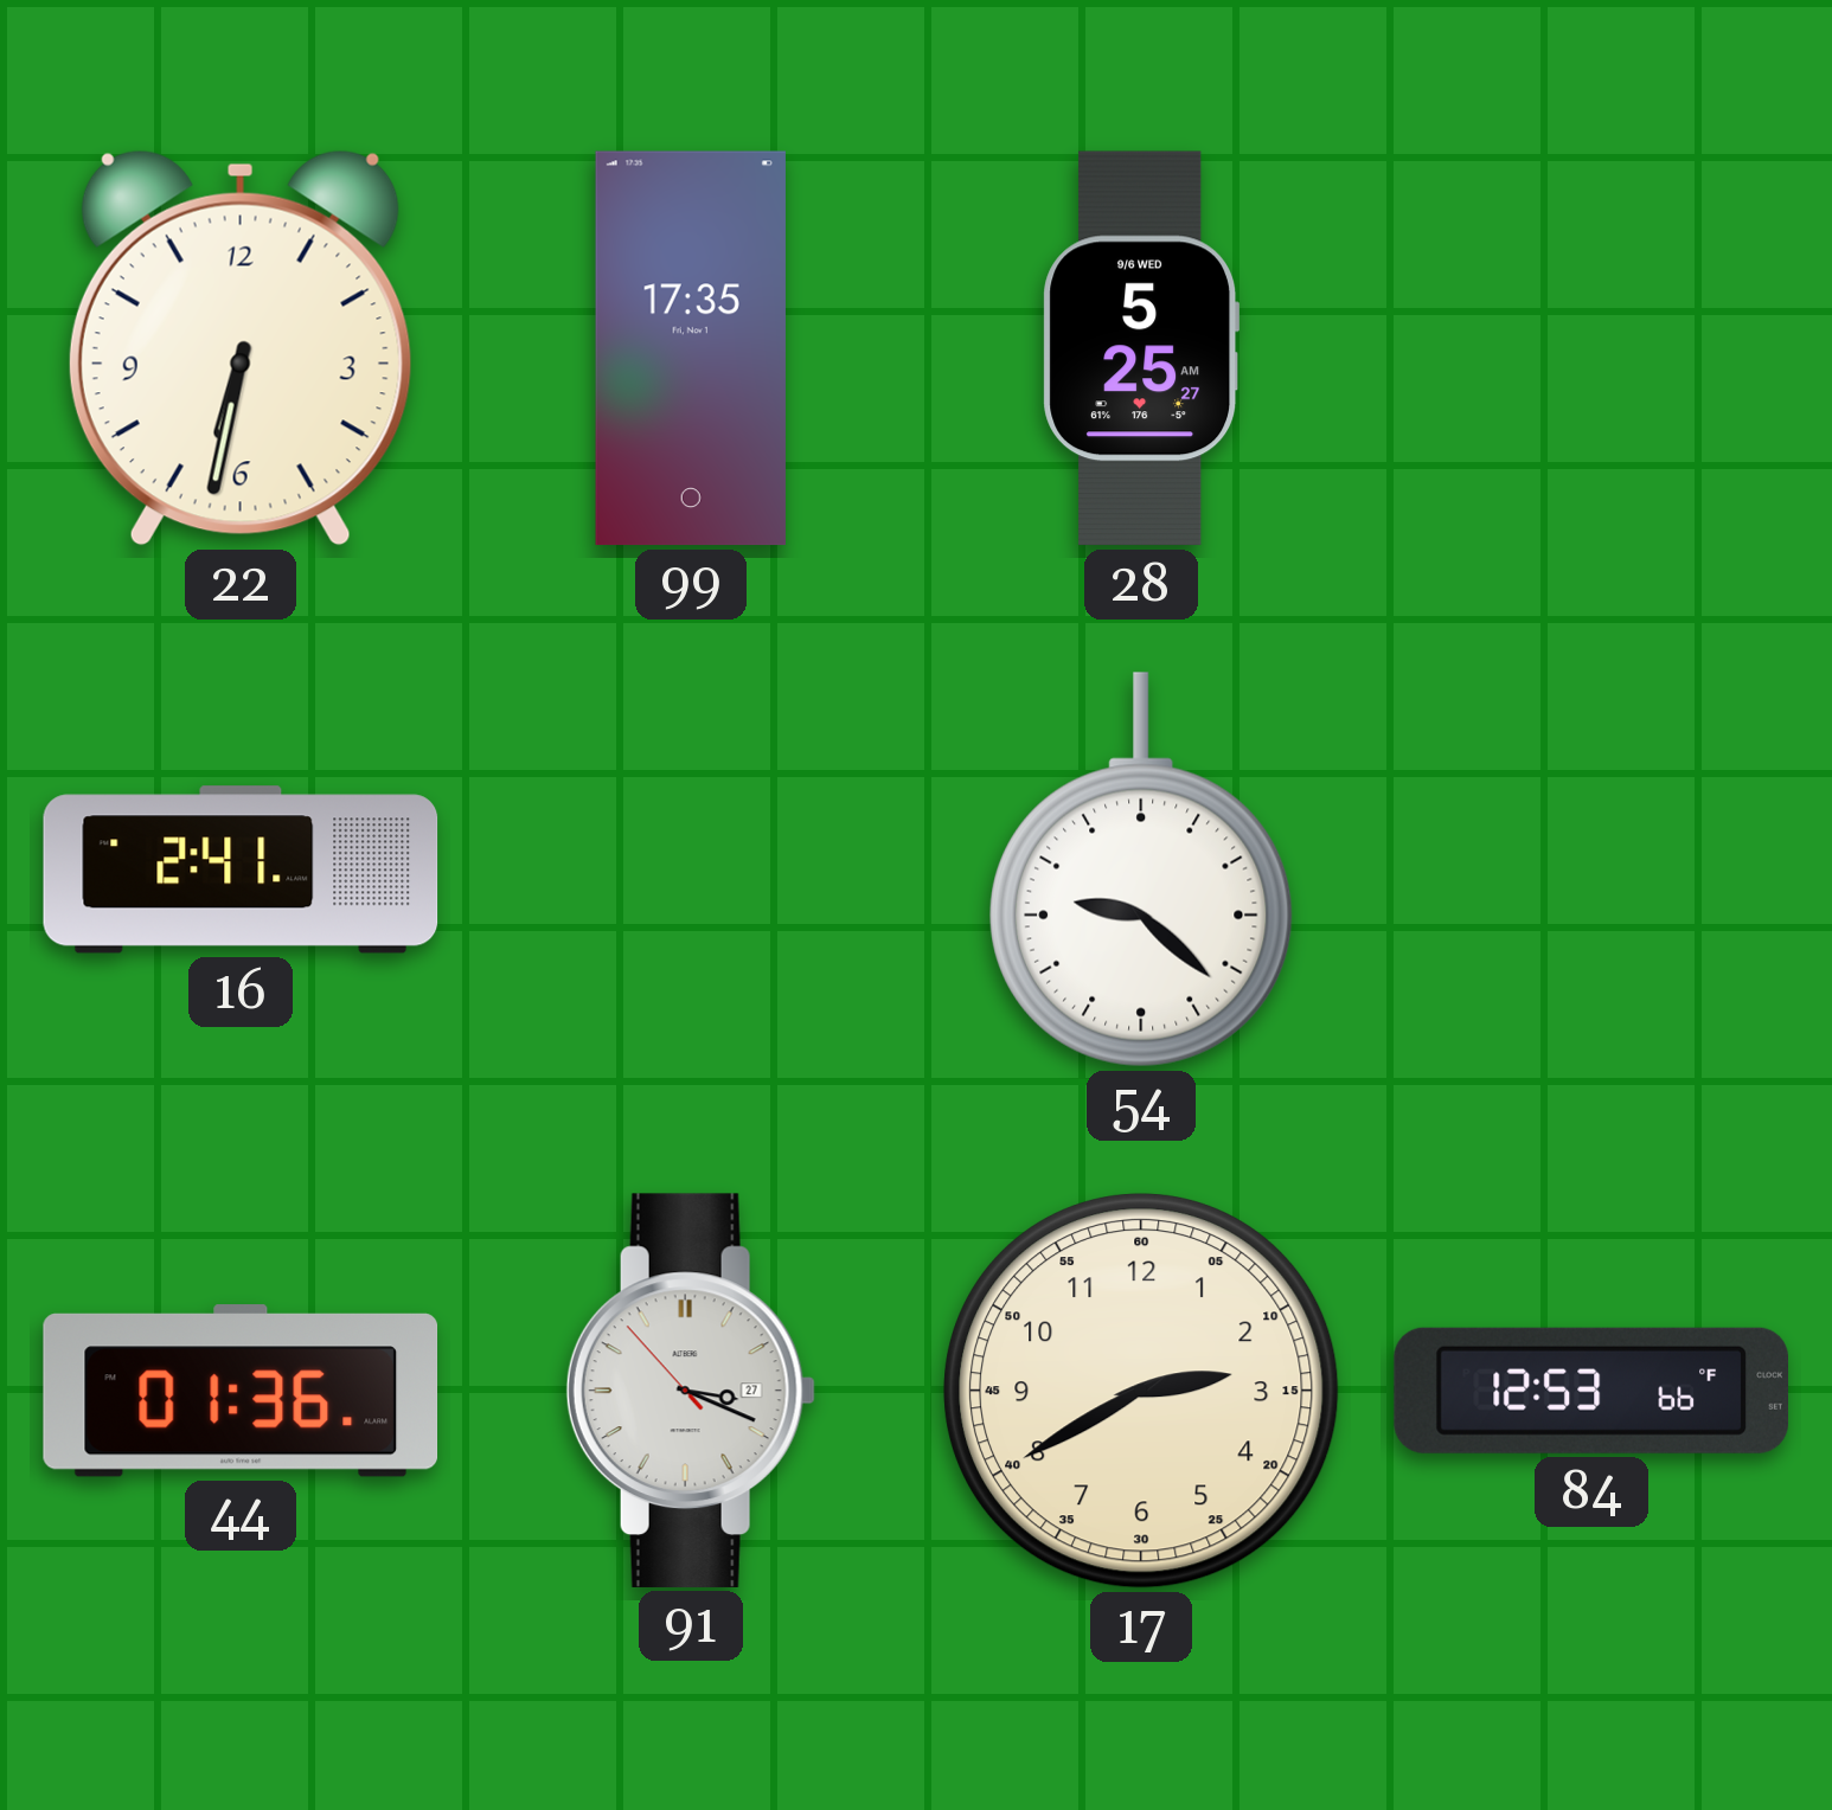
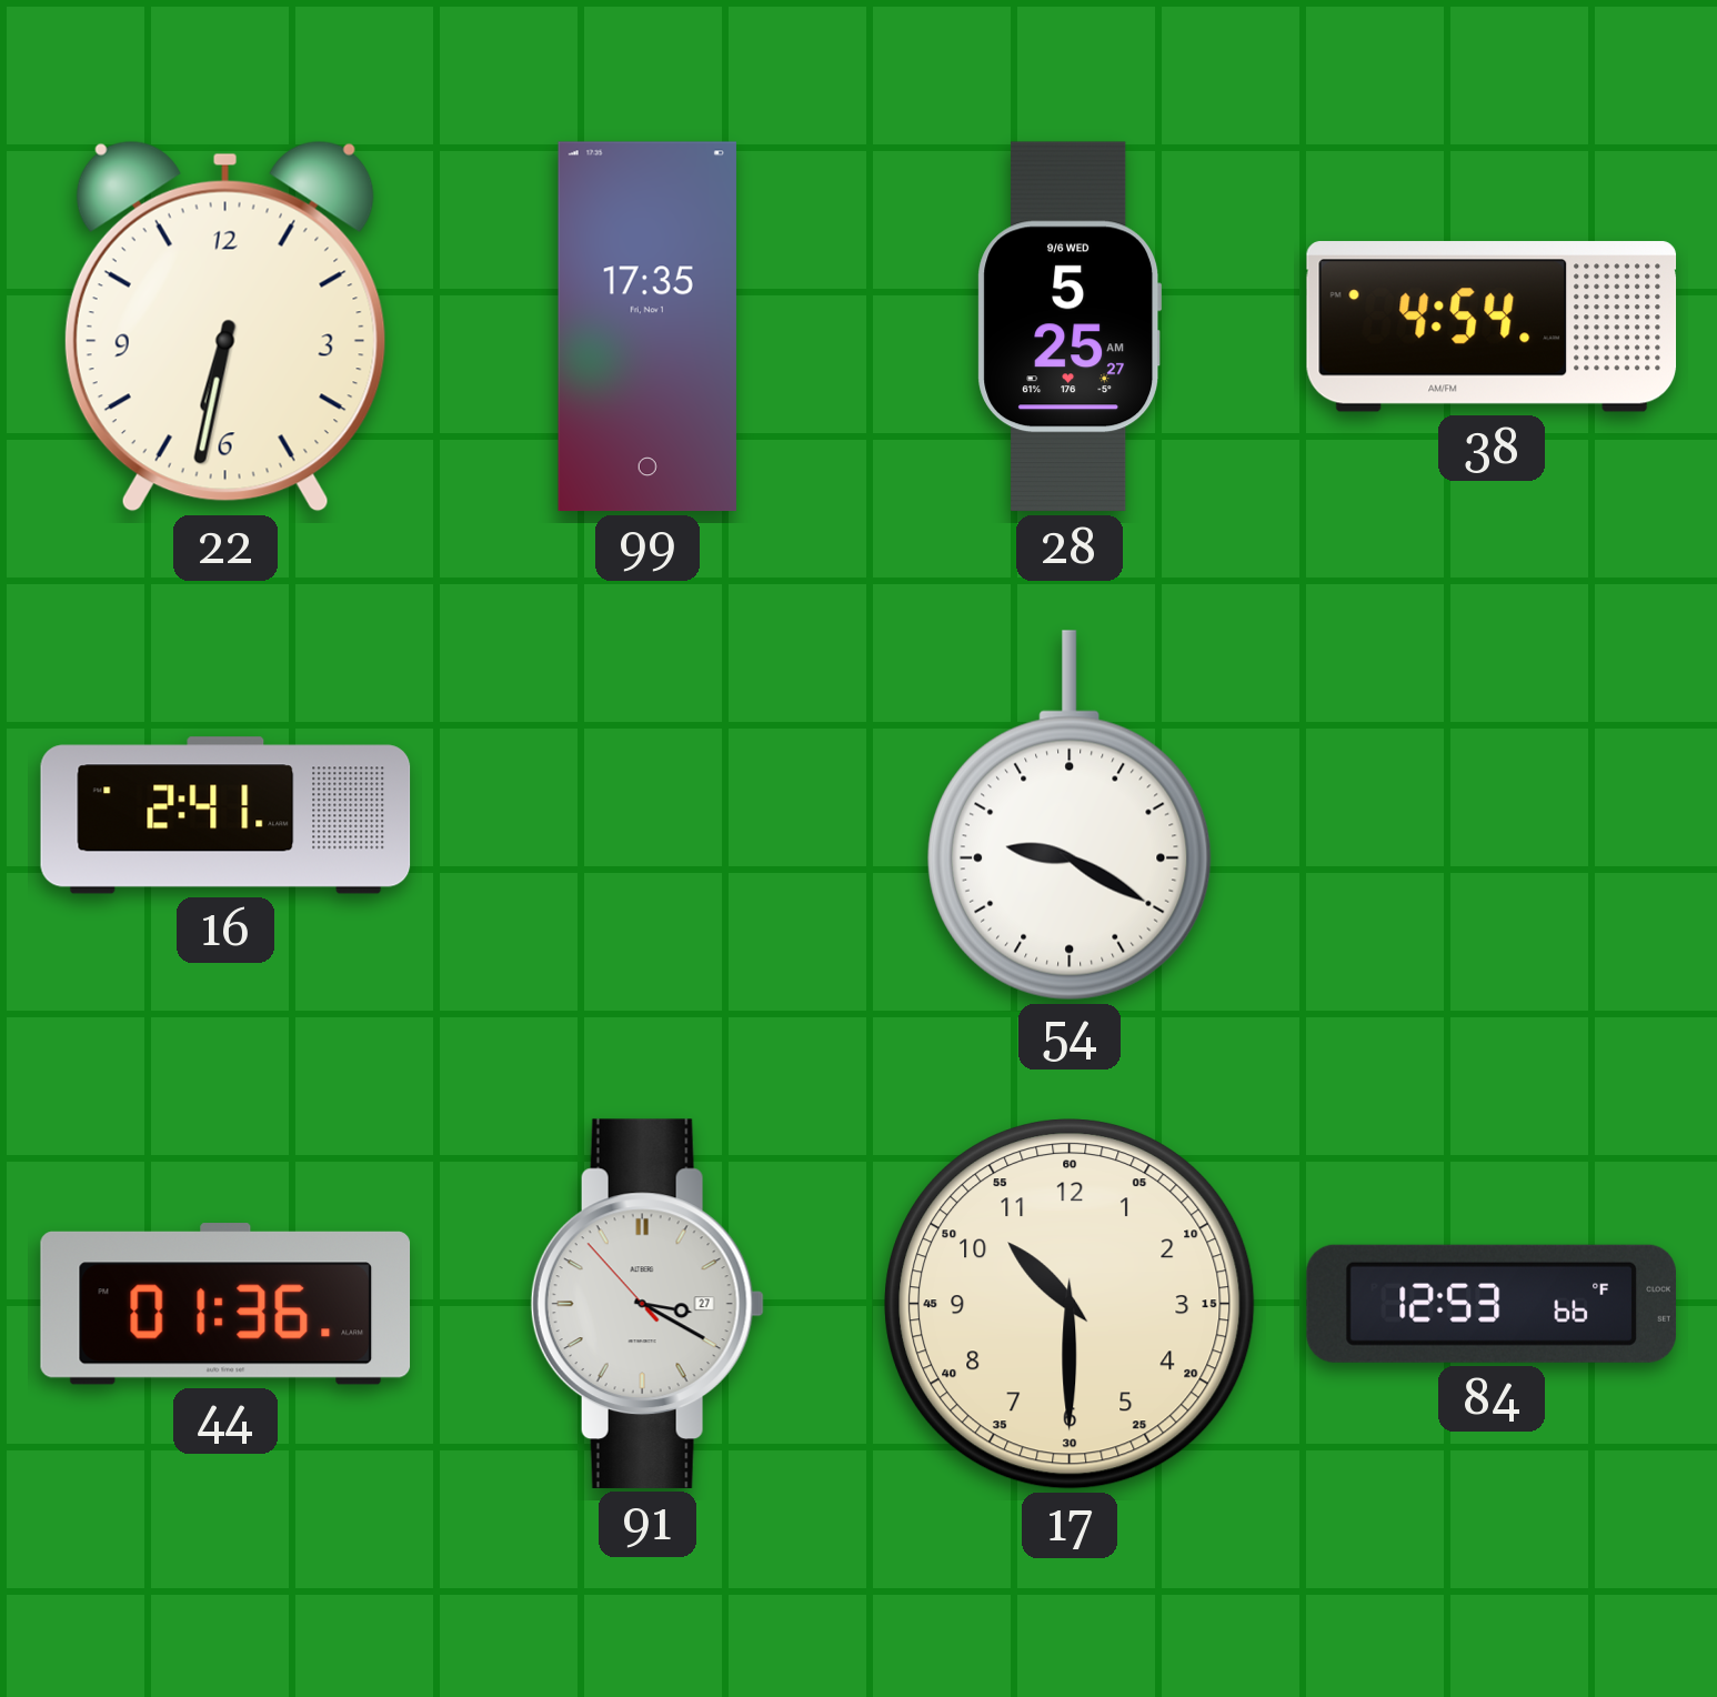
38: none -> 4:54 (1492, 327)
54: 9:22 -> 9:20 (1070, 815)
91: 3:18 -> 3:19 (647, 1304)
17: 2:40 -> 10:30 (1071, 1305)
